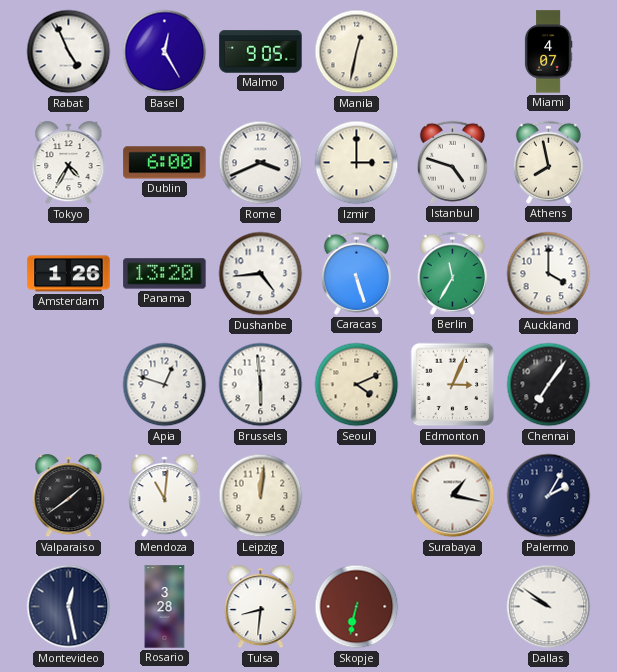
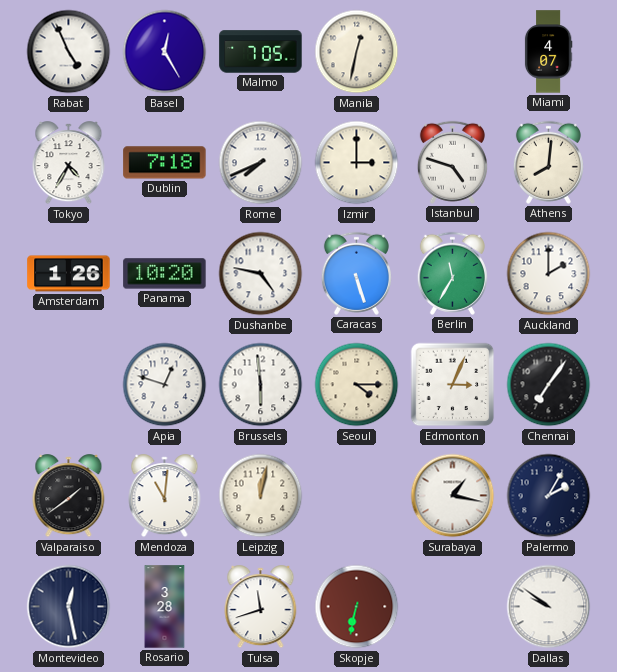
Malmo: 9:05 -> 7:05 (261, 52)
Dublin: 6:00 -> 7:18 (165, 163)
Rome: 3:41 -> 7:41 (261, 163)
Athens: 7:58 -> 8:01 (548, 162)
Panama: 13:20 -> 10:20 (165, 274)
Dushanbe: 4:44 -> 4:47 (261, 274)
Auckland: 4:00 -> 2:00 (549, 274)
Seoul: 4:11 -> 4:15 (357, 385)
Leipzig: 12:01 -> 12:02 (261, 496)
Tulsa: 8:31 -> 11:42 (261, 607)
